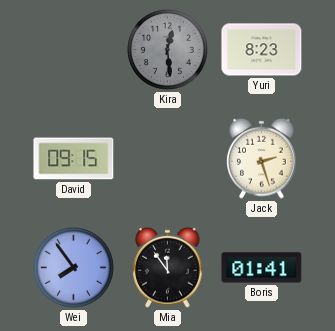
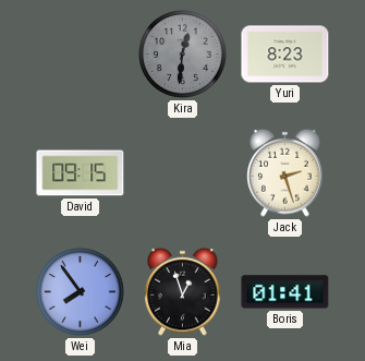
Kira: 12:29 -> 12:31 (183, 55)
Mia: 11:54 -> 12:57 (183, 291)
